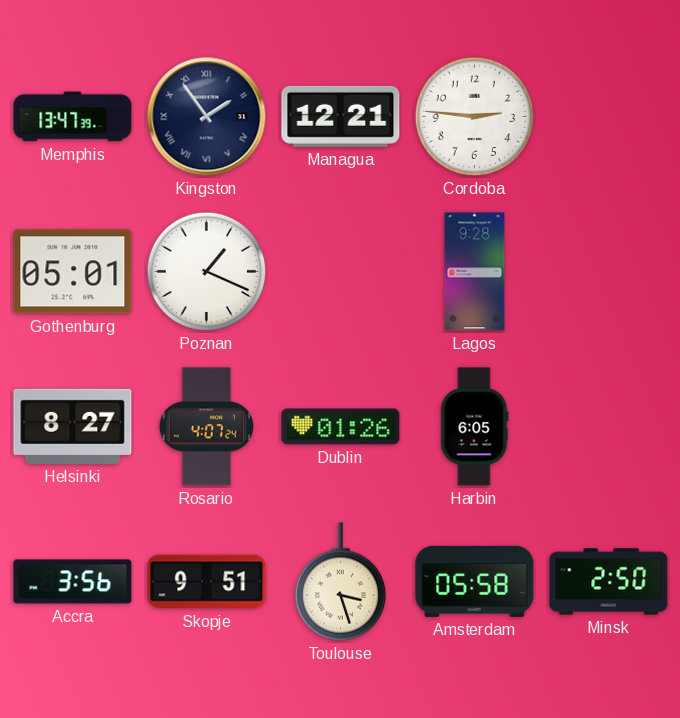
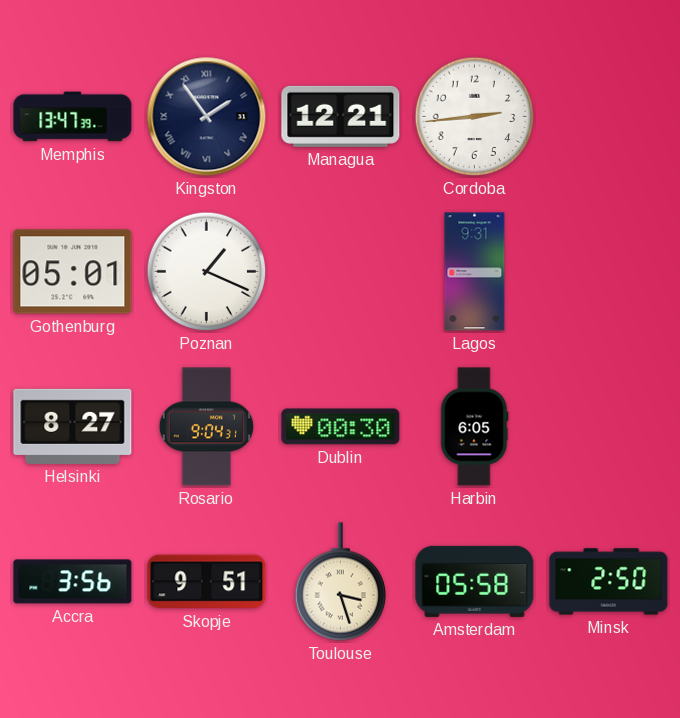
Cordoba: 2:46 -> 2:44 (475, 117)
Lagos: 9:28 -> 9:31 (475, 272)
Rosario: 4:07 -> 9:04 (206, 427)
Dublin: 01:26 -> 00:30 (341, 427)
